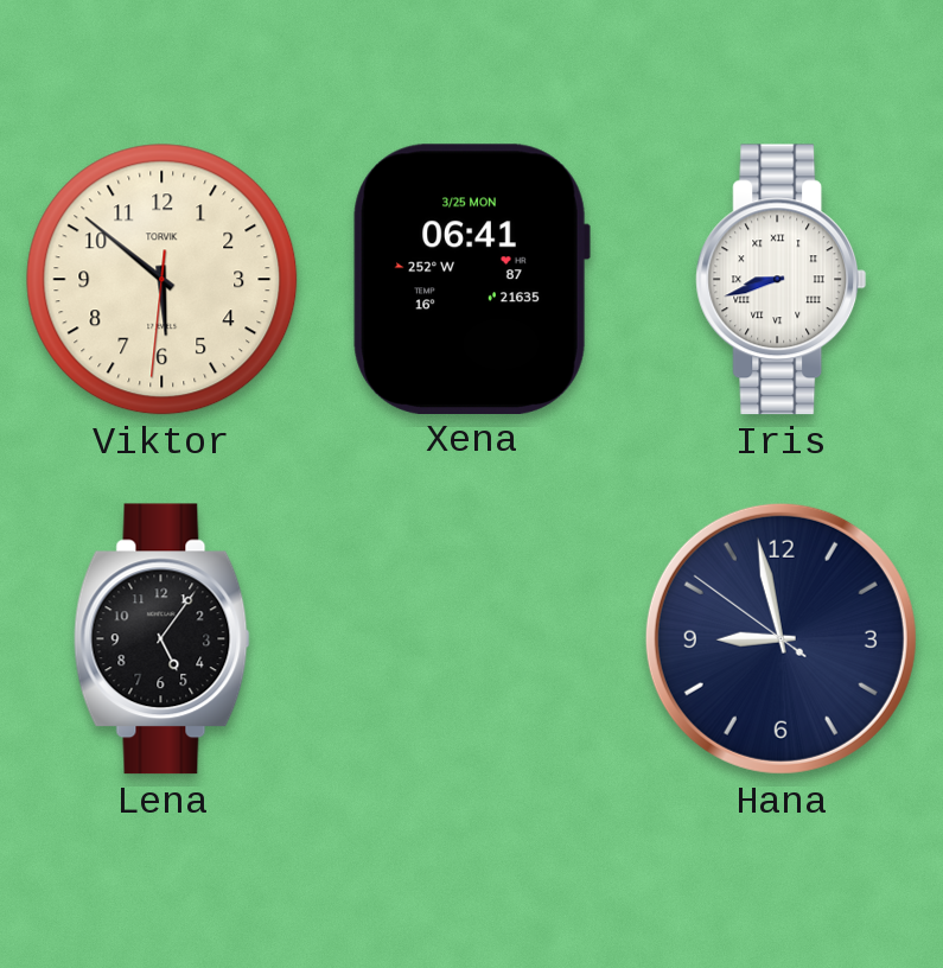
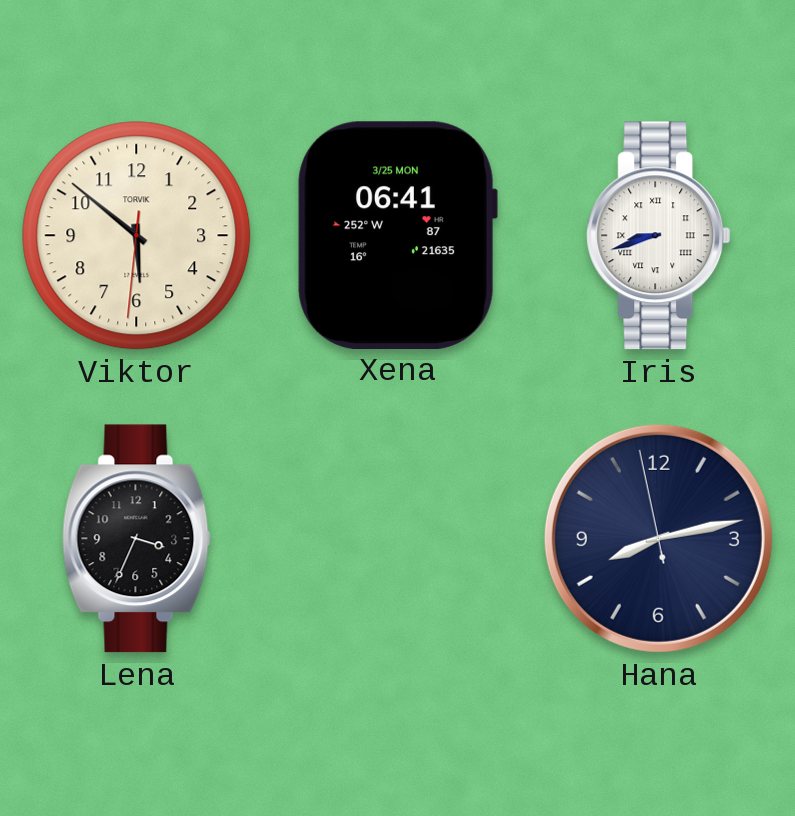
Lena: 5:06 -> 3:34 (136, 539)
Hana: 8:57 -> 8:12 (658, 538)
